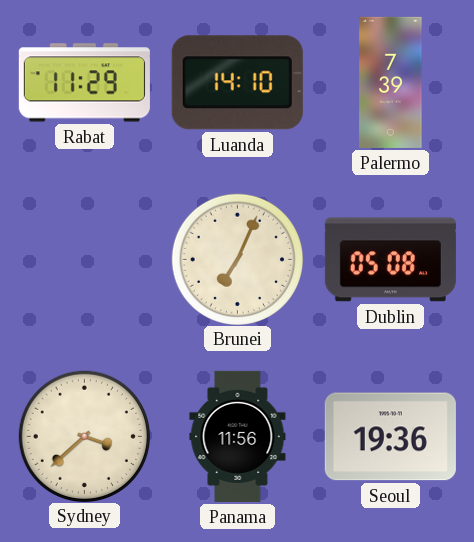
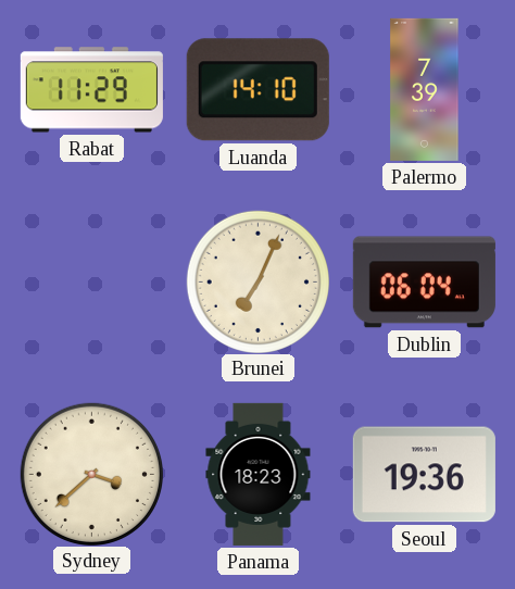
Dublin: 05:08 -> 06:04 (424, 283)
Panama: 11:56 -> 18:23 (259, 474)
